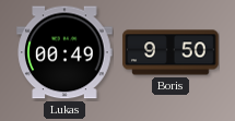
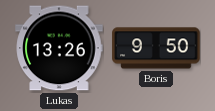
Lukas: 00:49 -> 13:26 (59, 48)
